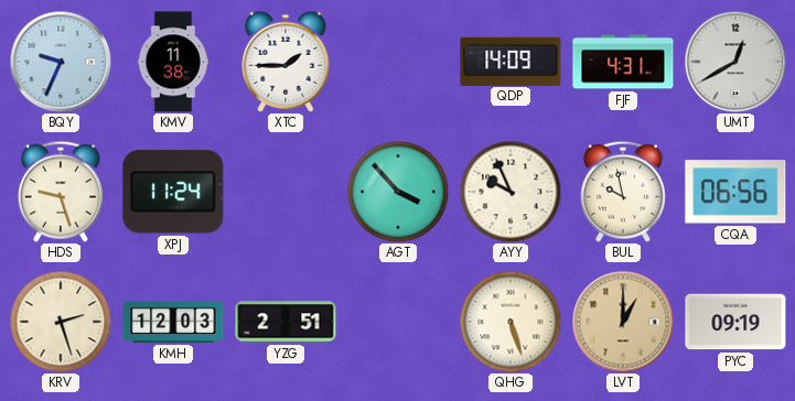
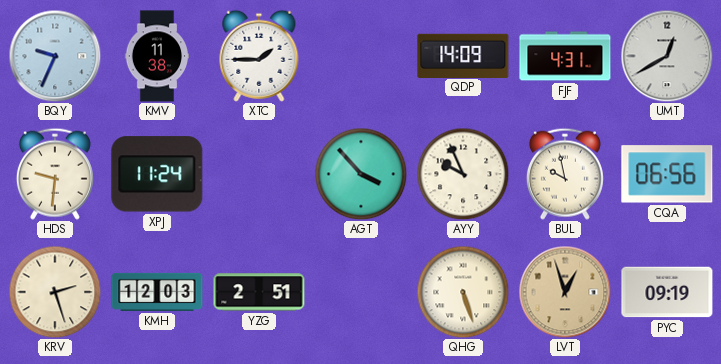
HDS: 9:27 -> 9:31 (55, 174)
LVT: 1:00 -> 12:57 (565, 292)
